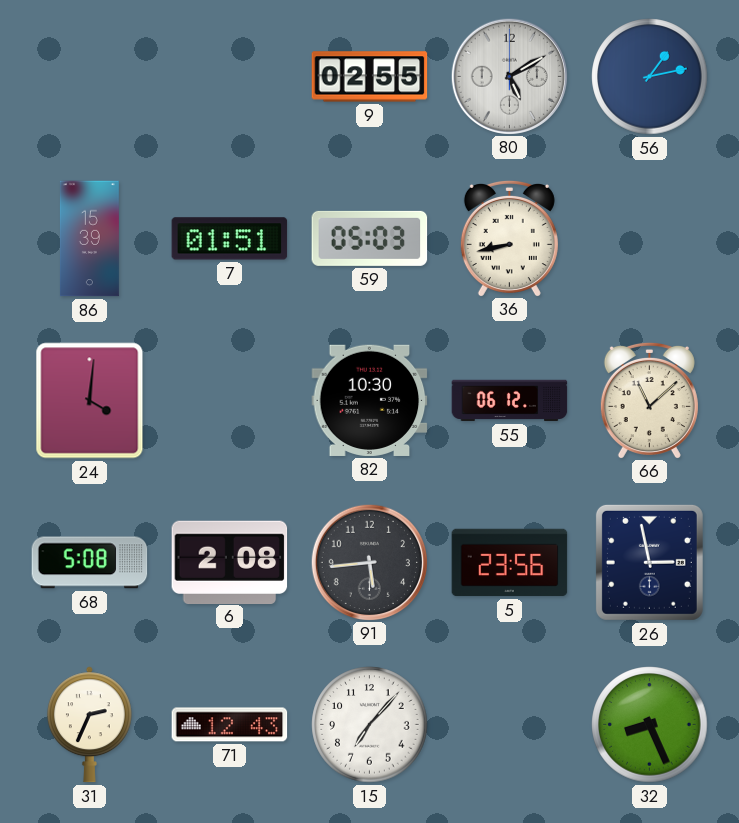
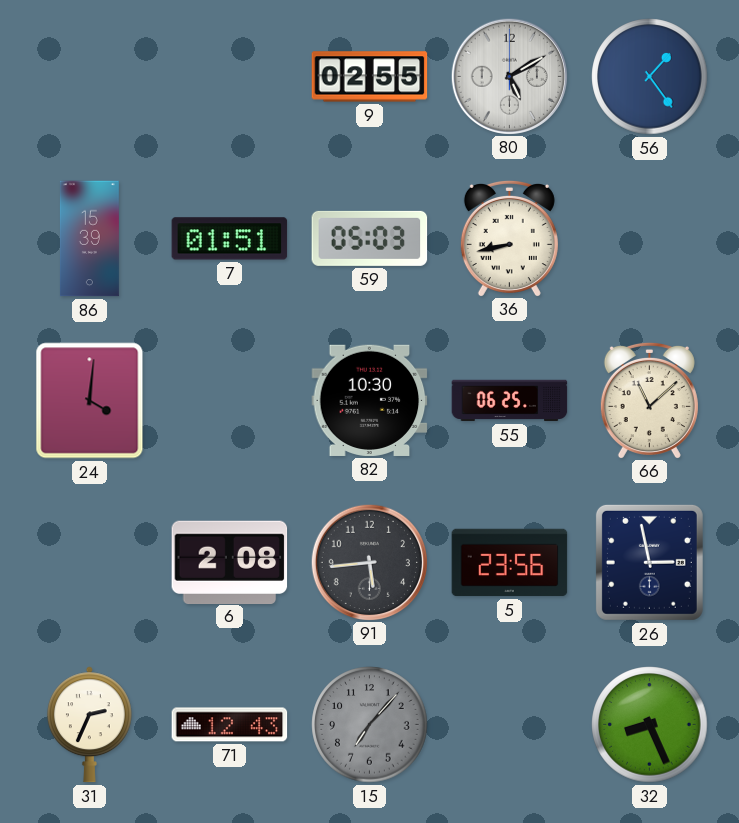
56: 1:13 -> 1:24 (650, 77)
55: 06:12 -> 06:25 (510, 401)
68: 5:08 -> none (90, 563)
15 dial: white -> grey (370, 725)
